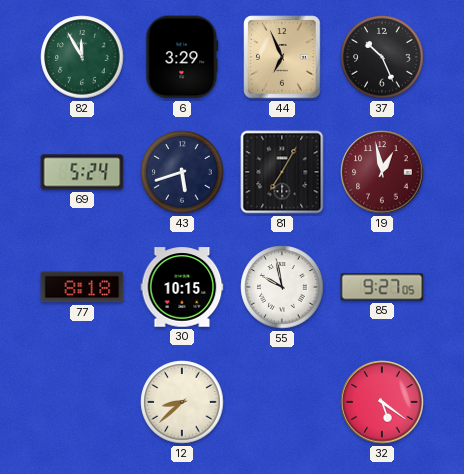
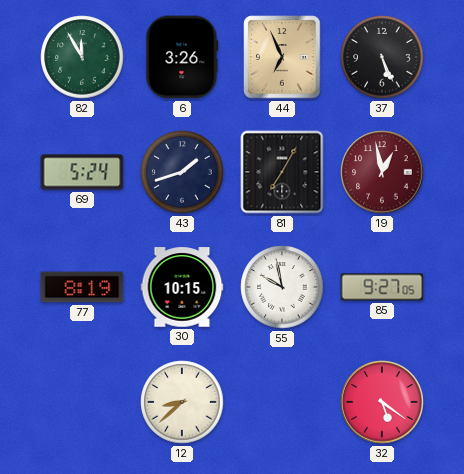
6: 3:29 -> 3:26 (182, 57)
37: 10:26 -> 5:26 (382, 57)
43: 5:42 -> 1:42 (182, 172)
77: 8:18 -> 8:19 (82, 287)
